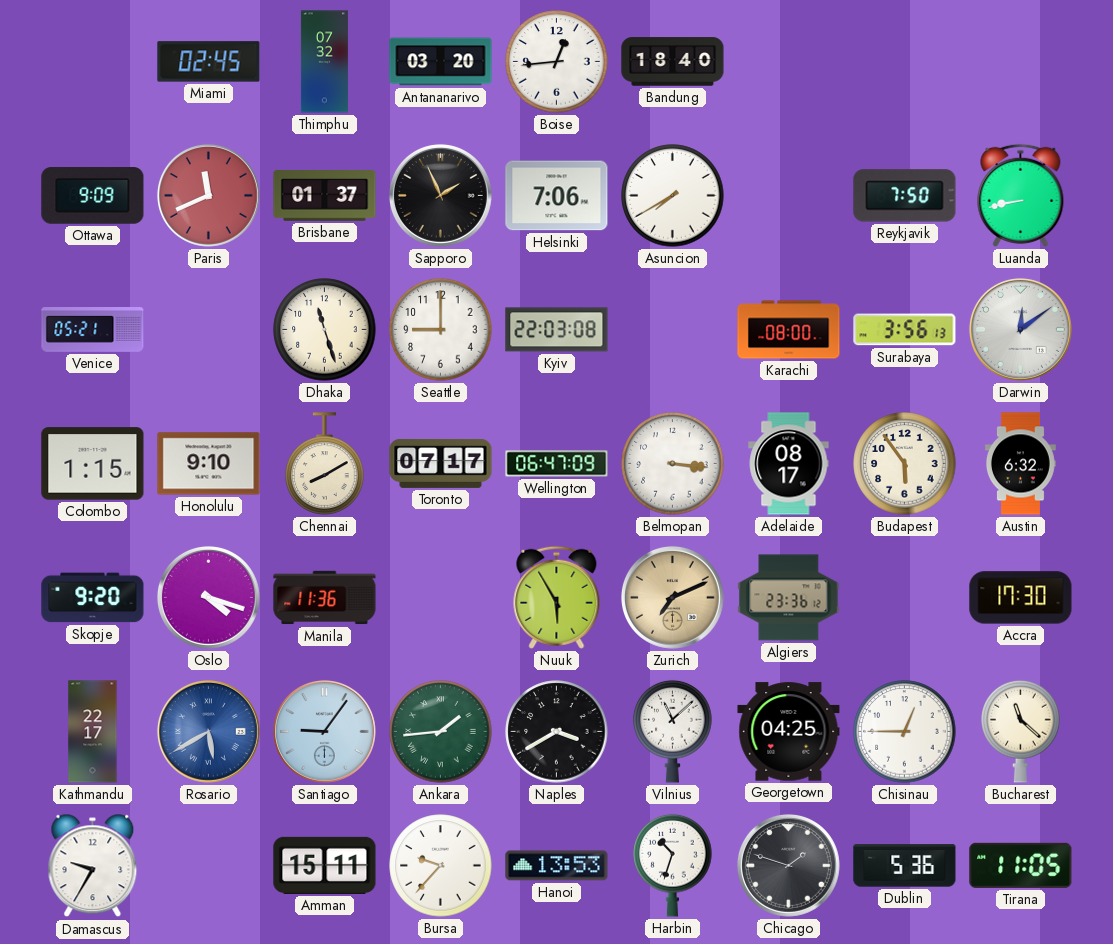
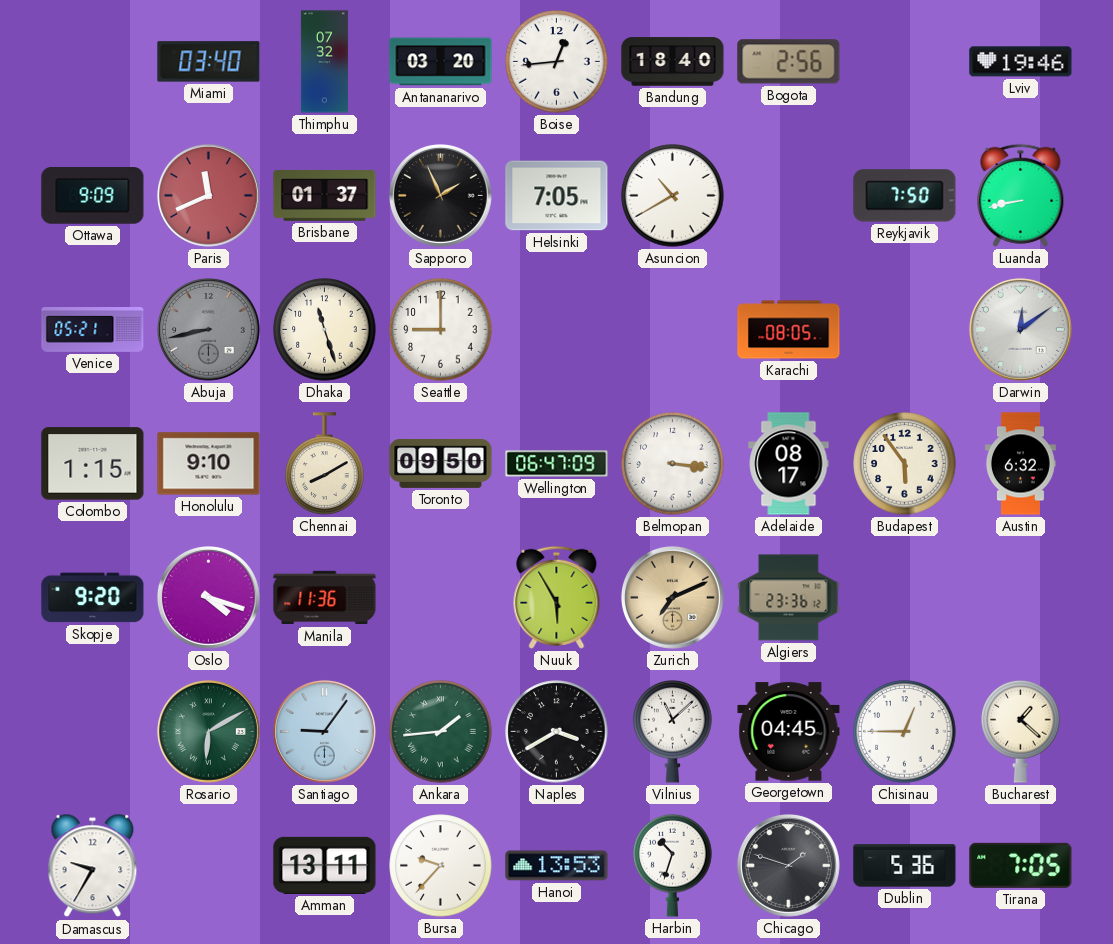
Miami: 02:45 -> 03:40 (209, 62)
Bogota: none -> 2:56 (789, 62)
Lviv: none -> 19:46 (1021, 62)
Helsinki: 7:06 -> 7:05 (557, 196)
Asuncion: 7:40 -> 10:40 (673, 196)
Abuja: none -> 8:43 (208, 329)
Kyiv: 22:03 -> none (557, 330)
Karachi: 08:00 -> 08:05 (789, 330)
Surabaya: 3:56 -> none (905, 330)
Toronto: 07:17 -> 09:50 (441, 463)
Accra: 17:30 -> none (1021, 598)
Kathmandu: 22:17 -> none (93, 732)
Rosario: 5:40 -> 6:10 (208, 731)
Rosario dial: blue -> green (208, 731)
Georgetown: 04:25 -> 04:45 (789, 732)
Bucharest: 11:22 -> 1:22 (1021, 731)
Amman: 15:11 -> 13:11 (325, 865)
Tirana: 11:05 -> 7:05 (1021, 865)
